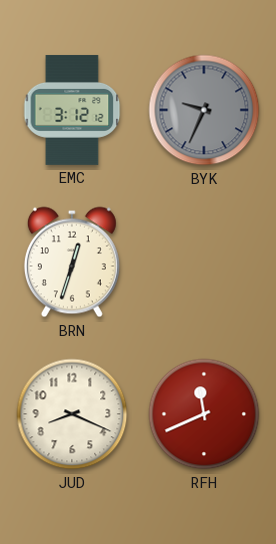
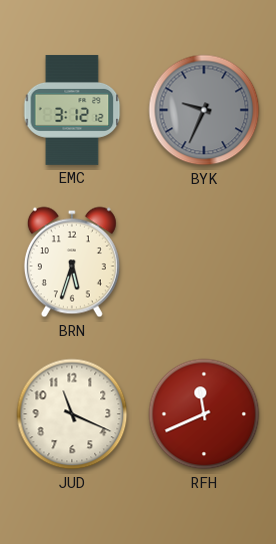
BRN: 12:33 -> 5:33 (72, 262)
JUD: 8:19 -> 11:19 (72, 414)
